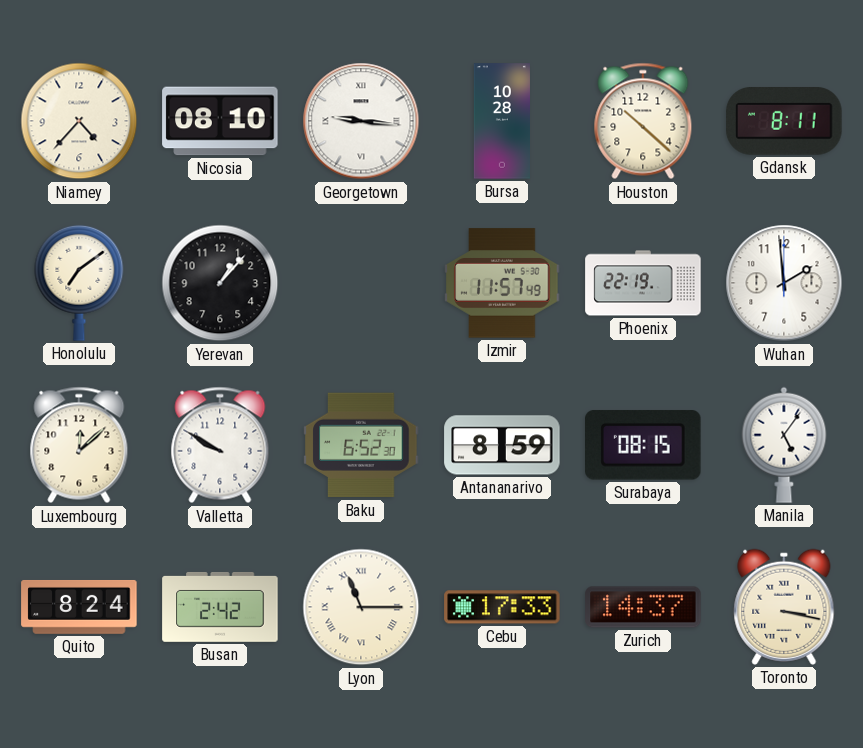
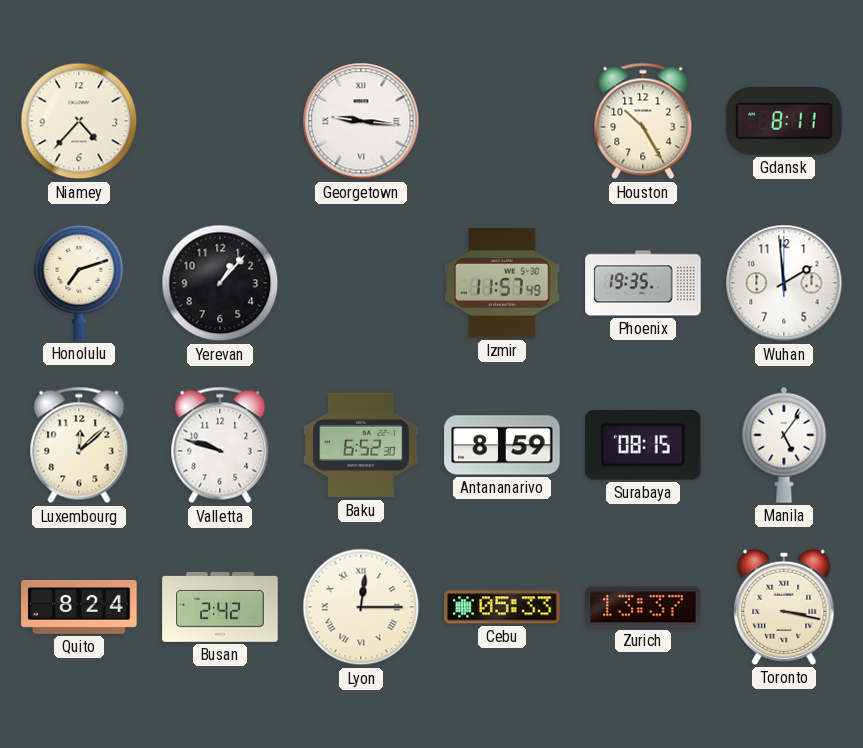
Nicosia: 08:10 -> none (220, 121)
Bursa: 10:28 -> none (502, 121)
Houston: 10:22 -> 10:25 (643, 121)
Honolulu: 7:09 -> 7:12 (79, 283)
Phoenix: 22:19 -> 19:35 (643, 283)
Valletta: 9:50 -> 9:48 (220, 445)
Lyon: 11:15 -> 12:15 (361, 607)
Cebu: 17:33 -> 05:33 (502, 607)
Zurich: 14:37 -> 13:37 (643, 607)
